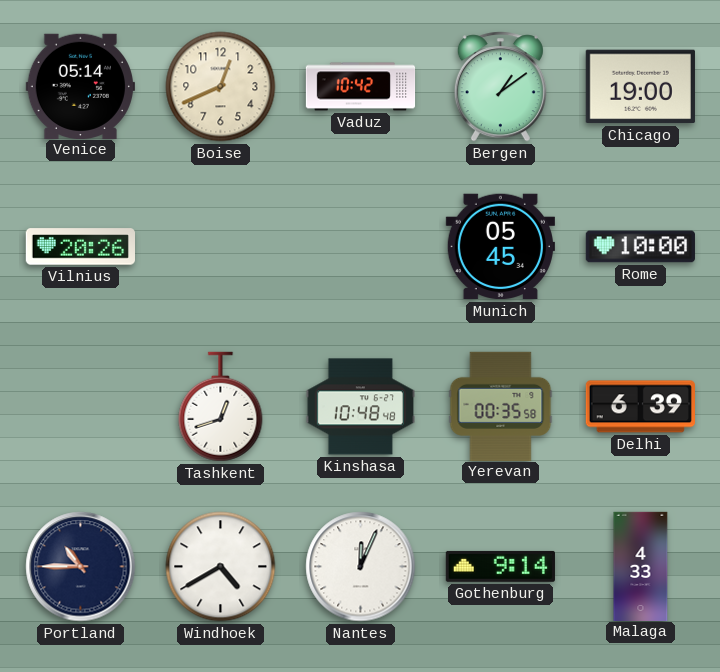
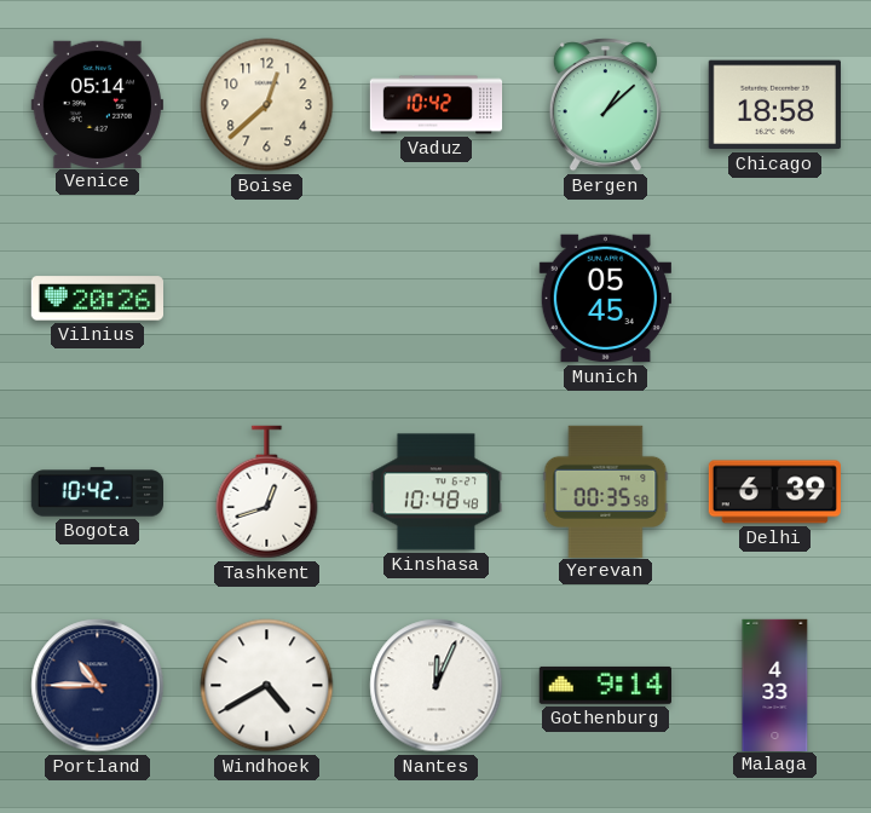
Boise: 12:41 -> 12:38 (267, 105)
Bergen: 1:09 -> 1:08 (605, 105)
Chicago: 19:00 -> 18:58 (774, 105)
Rome: 10:00 -> none (640, 247)
Bogota: none -> 10:42 (97, 492)
